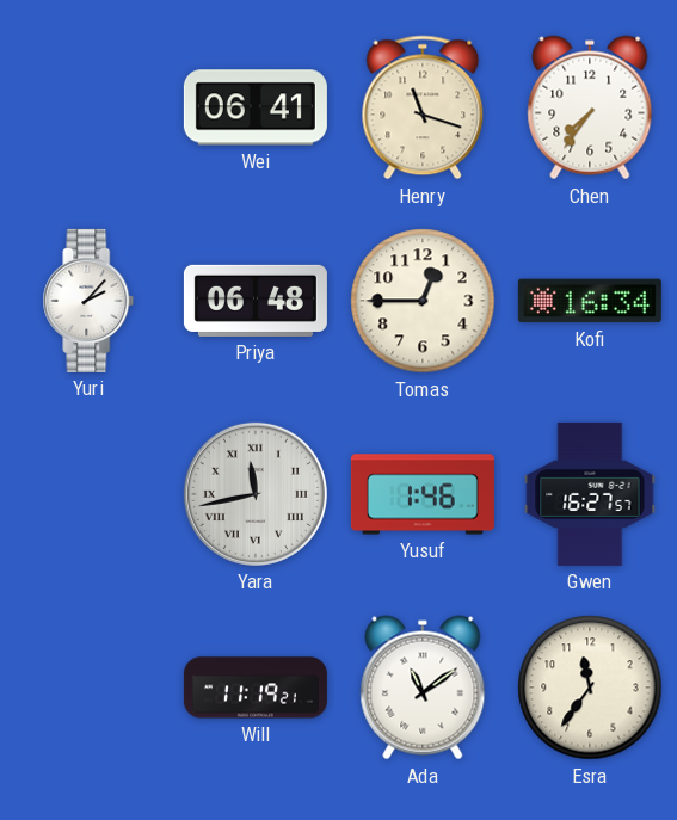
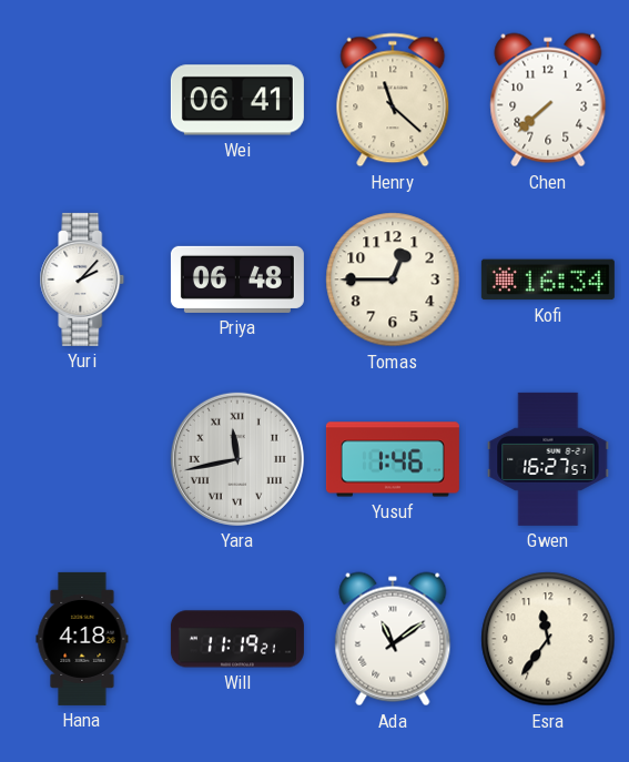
Henry: 11:18 -> 11:22 (393, 100)
Chen: 7:36 -> 7:38 (548, 100)
Hana: none -> 4:18 (82, 639)
